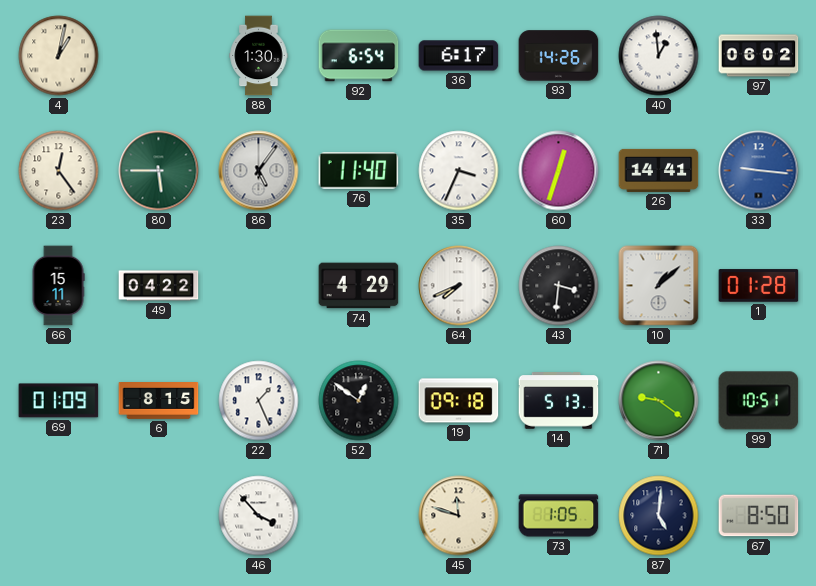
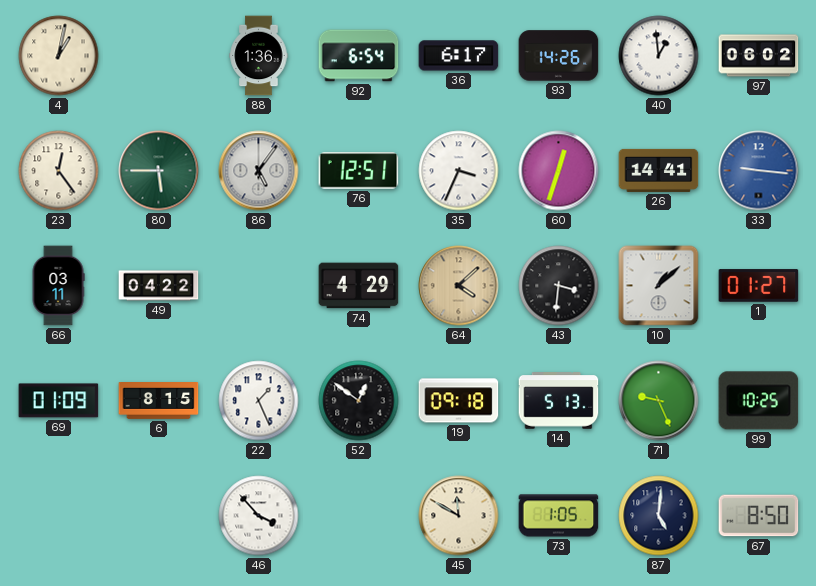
88: 1:30 -> 1:36 (259, 56)
76: 11:40 -> 12:51 (359, 171)
66: 15:11 -> 03:11 (58, 286)
64: 7:41 -> 4:08 (459, 286)
64 dial: white -> champagne (459, 286)
1: 01:28 -> 01:27 (759, 286)
71: 9:21 -> 9:26 (659, 401)
99: 10:51 -> 10:25 (759, 401)
45: 11:48 -> 11:50 (459, 516)
